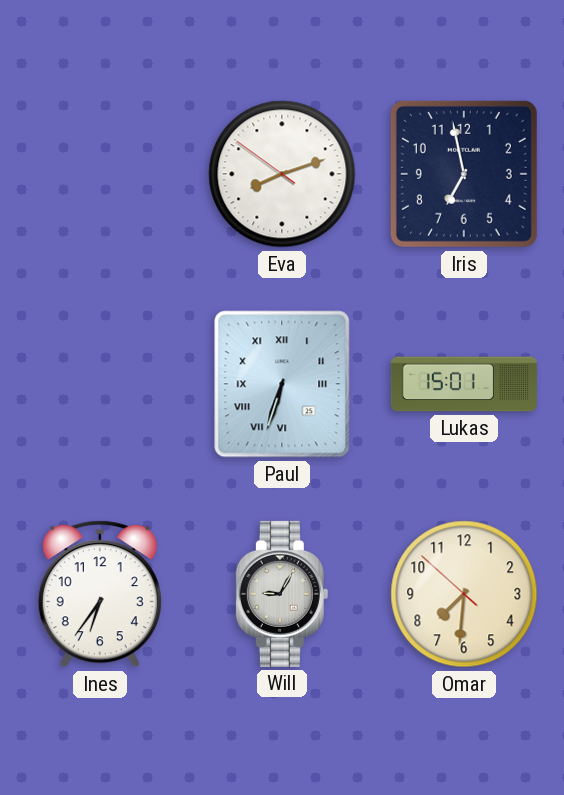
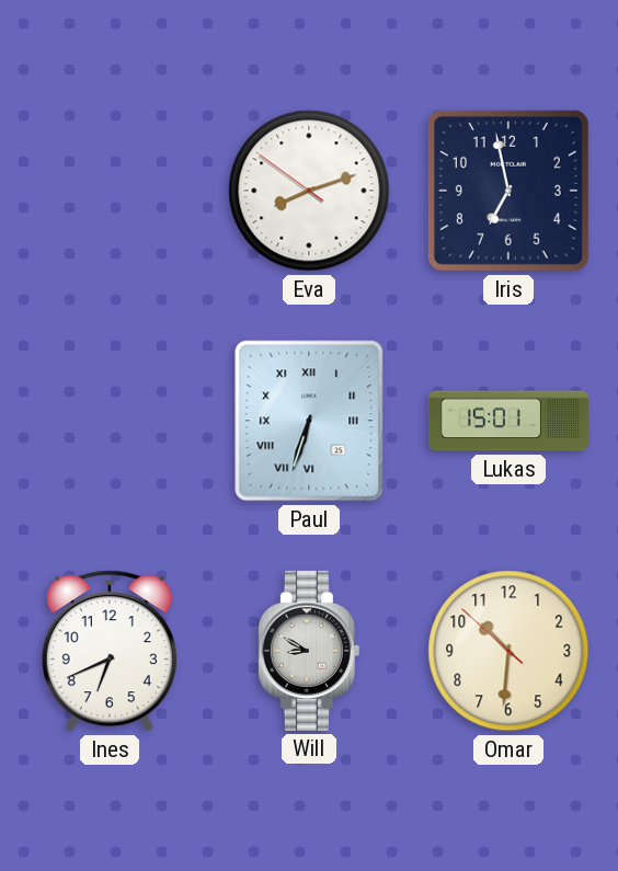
Ines: 6:36 -> 6:41 (110, 651)
Will: 9:05 -> 8:50 (309, 651)
Omar: 7:30 -> 10:30 (508, 651)
